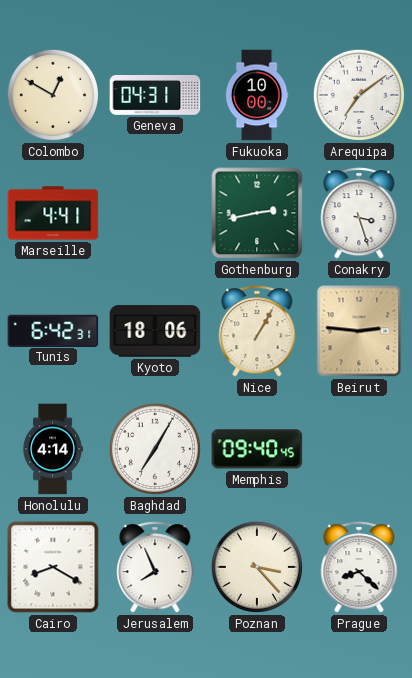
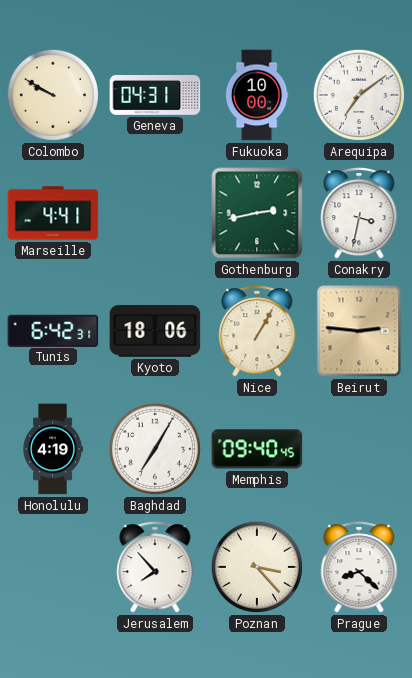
Colombo: 12:50 -> 9:50 (53, 95)
Conakry: 3:27 -> 3:32 (359, 213)
Honolulu: 4:14 -> 4:19 (53, 449)
Cairo: 8:20 -> none (53, 567)
Jerusalem: 7:56 -> 7:53 (155, 567)
